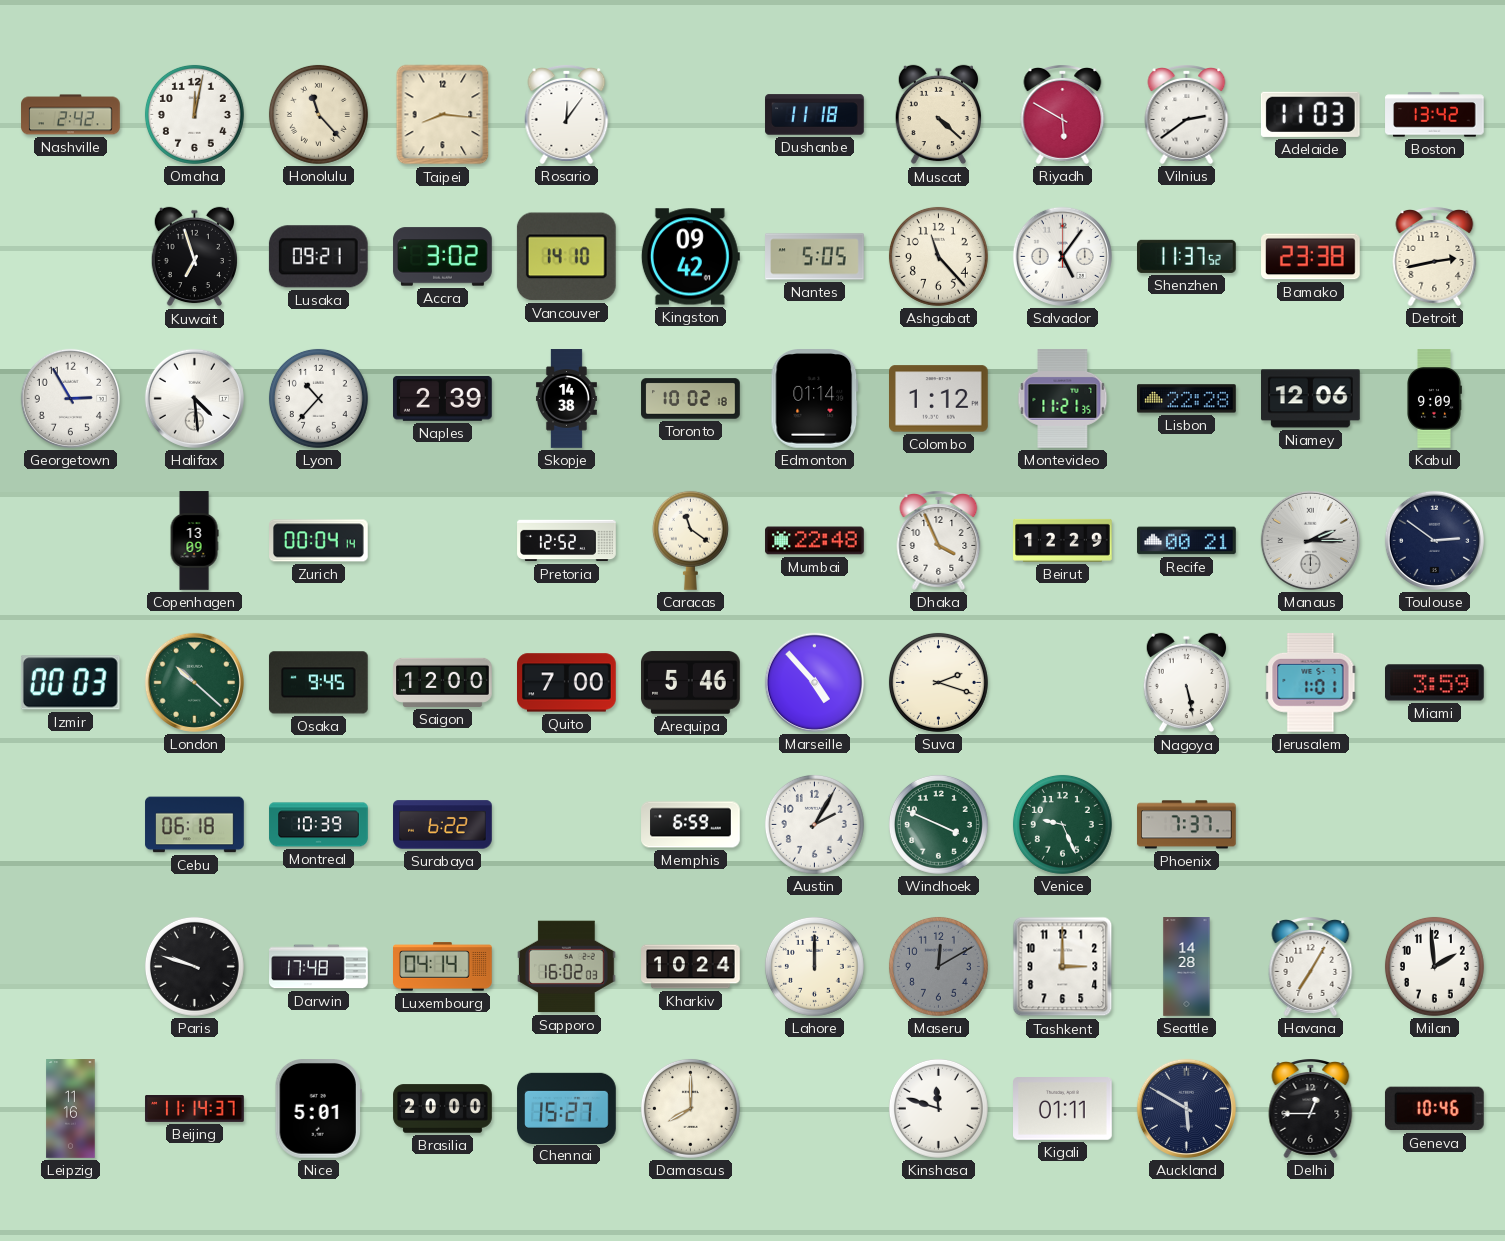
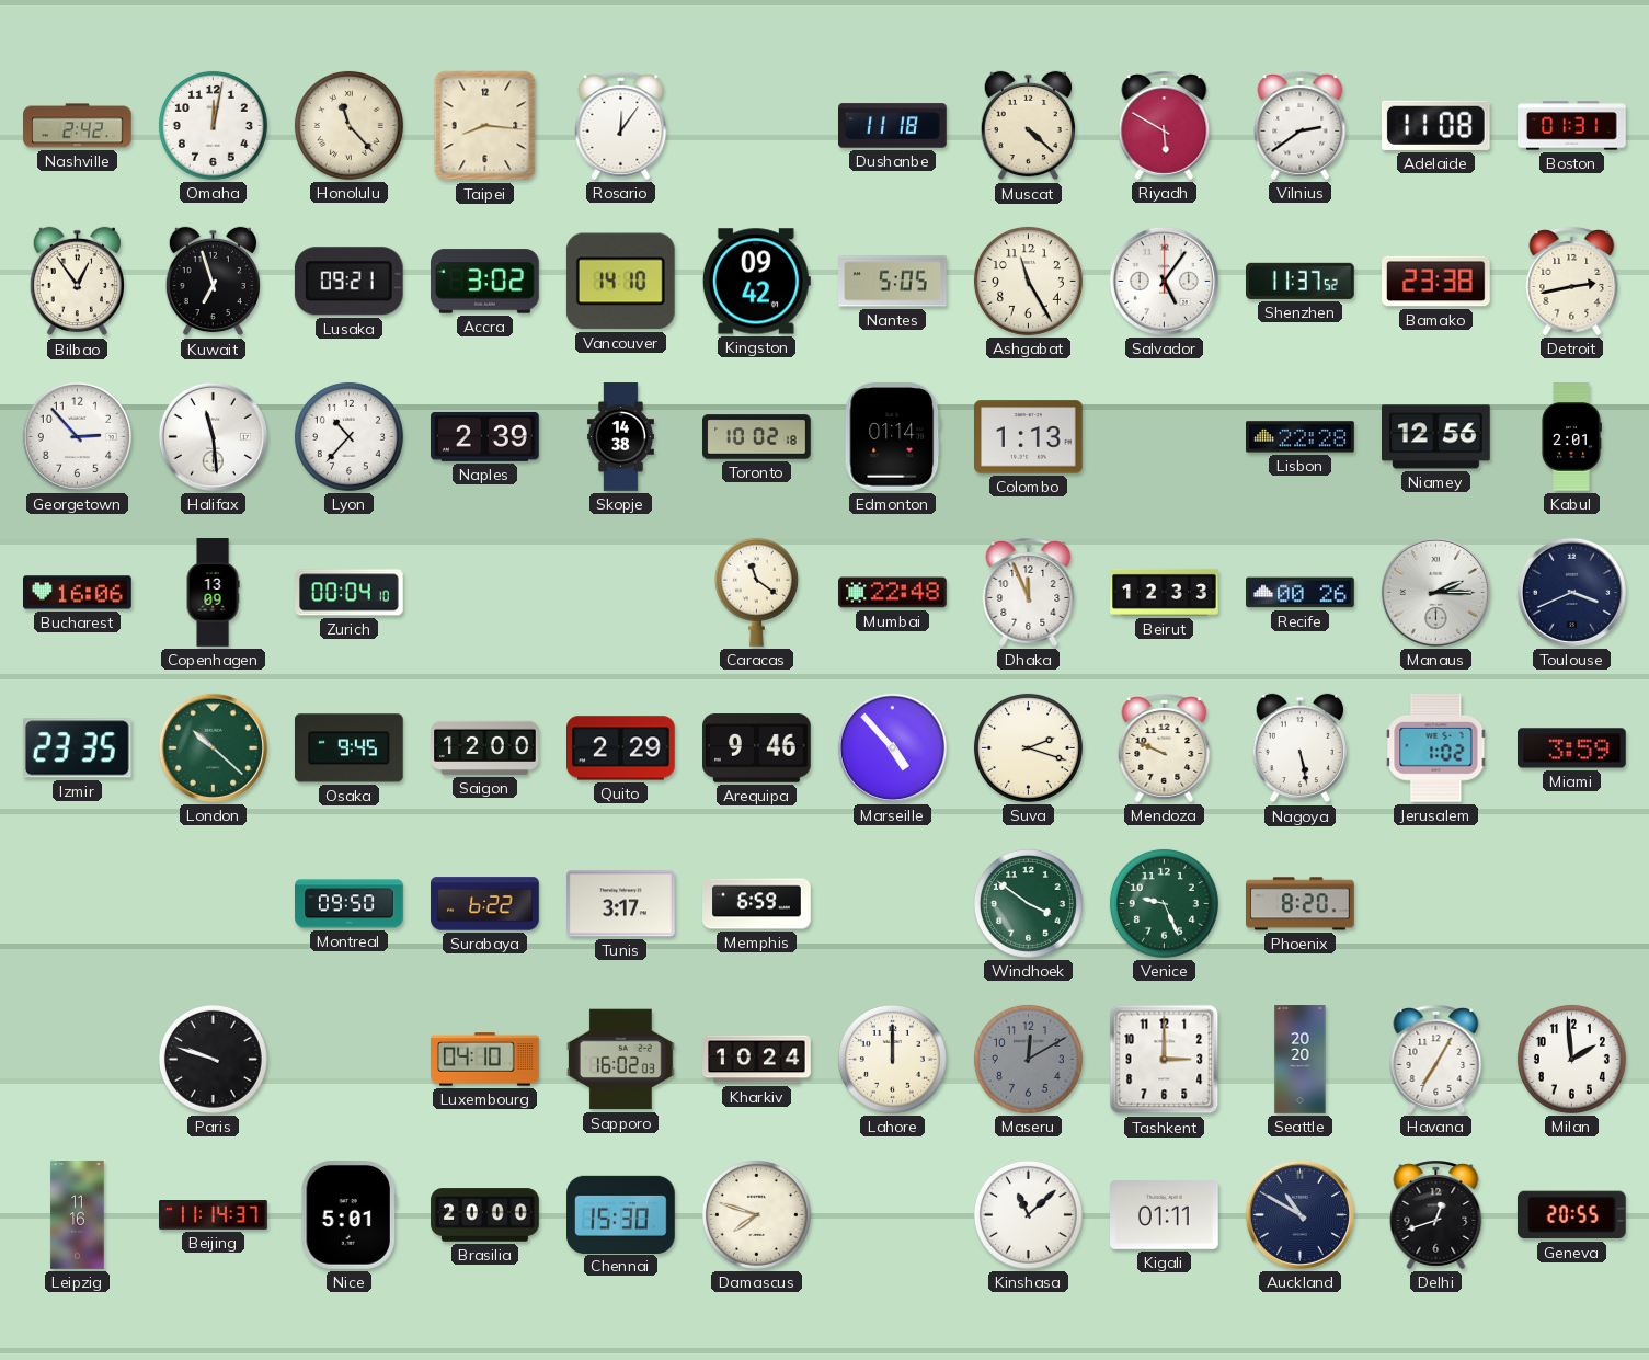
Adelaide: 11:03 -> 11:08 (1435, 125)
Boston: 13:42 -> 01:31 (1572, 126)
Bilbao: none -> 12:54 (77, 282)
Ashgabat: 11:23 -> 11:25 (1028, 281)
Georgetown: 2:55 -> 2:53 (77, 436)
Halifax: 4:29 -> 11:29 (213, 436)
Colombo: 1:12 -> 1:13 (1029, 437)
Montevideo: 11:21 -> none (1063, 399)
Niamey: 12:06 -> 12:56 (1436, 437)
Kabul: 9:09 -> 2:01 (1572, 437)
Bucharest: none -> 16:06 (78, 593)
Zurich: 00:04:14 -> 00:04:10 (350, 593)
Pretoria: 12:52 -> none (567, 541)
Dhaka: 3:56 -> 11:56 (1029, 593)
Beirut: 12:29 -> 12:33 (1165, 592)
Recife: 00:21 -> 00:26 (1301, 593)
Toulouse: 2:51 -> 3:41 (1571, 592)
Izmir: 00:03 -> 23:35 (77, 748)
Quito: 7:00 -> 2:29 (621, 748)
Arequipa: 5:46 -> 9:46 (757, 748)
Mendoza: none -> 9:49 (1165, 748)
Jerusalem: 1:01 -> 1:02 (1436, 748)
Cebu: 06:18 -> none (195, 825)
Montreal: 10:39 -> 09:50 (350, 904)
Tunis: none -> 3:17 (621, 904)
Austin: 2:05 -> none (814, 824)
Windhoek: 3:49 -> 3:51 (1028, 903)
Phoenix: 7:37 -> 8:20 (1301, 904)
Darwin: 17:48 -> none (319, 967)
Luxembourg: 04:14 -> 04:10 (485, 1060)
Seattle: 14:28 -> 20:20 (1301, 1060)
Chennai: 15:27 -> 15:30 (621, 1214)
Damascus: 8:00 -> 7:48 (756, 1214)
Kinshasa: 11:48 -> 11:08 (1028, 1214)
Auckland: 5:50 -> 10:50 (1299, 1214)
Delhi: 12:45 -> 12:42 (1436, 1215)
Geneva: 10:46 -> 20:55 (1571, 1215)
